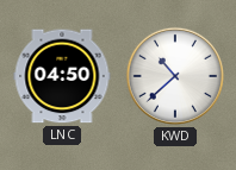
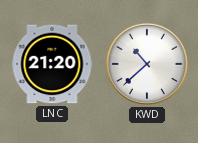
LNC: 04:50 -> 21:20 (52, 64)
